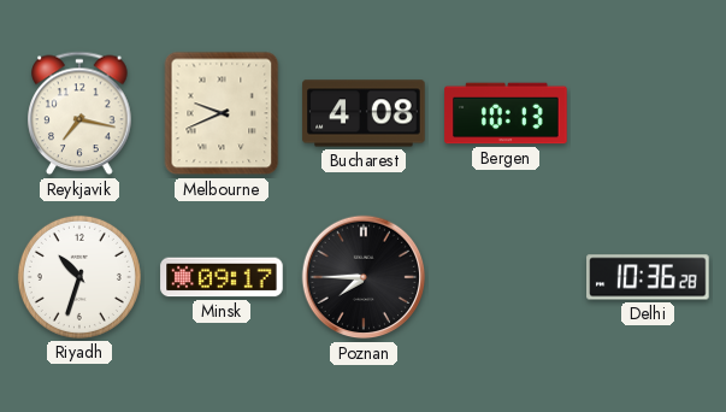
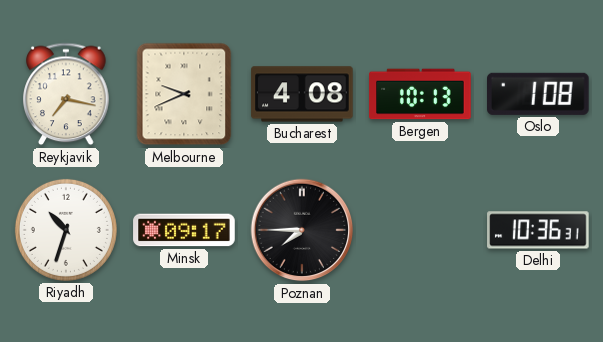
Oslo: none -> 1:08 (539, 94)
Delhi: 10:36:28 -> 10:36:31 (538, 230)
